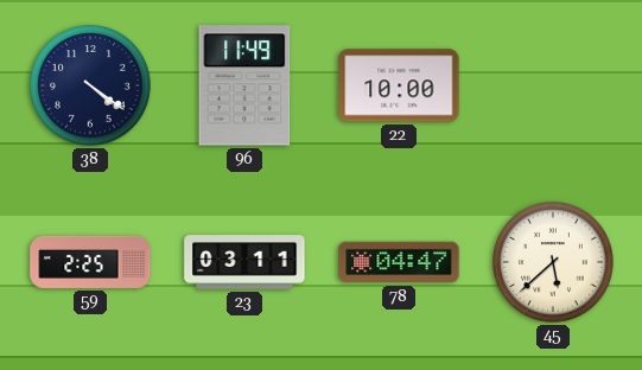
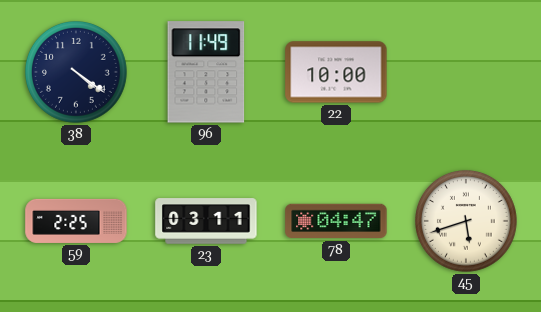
45: 5:38 -> 5:42 (467, 222)
